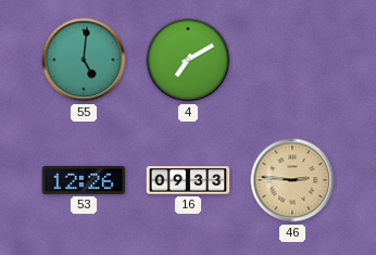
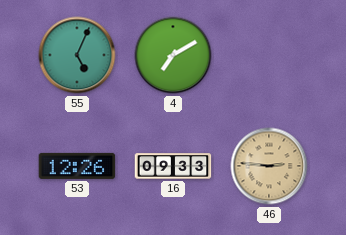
55: 5:01 -> 5:04 (77, 55)
